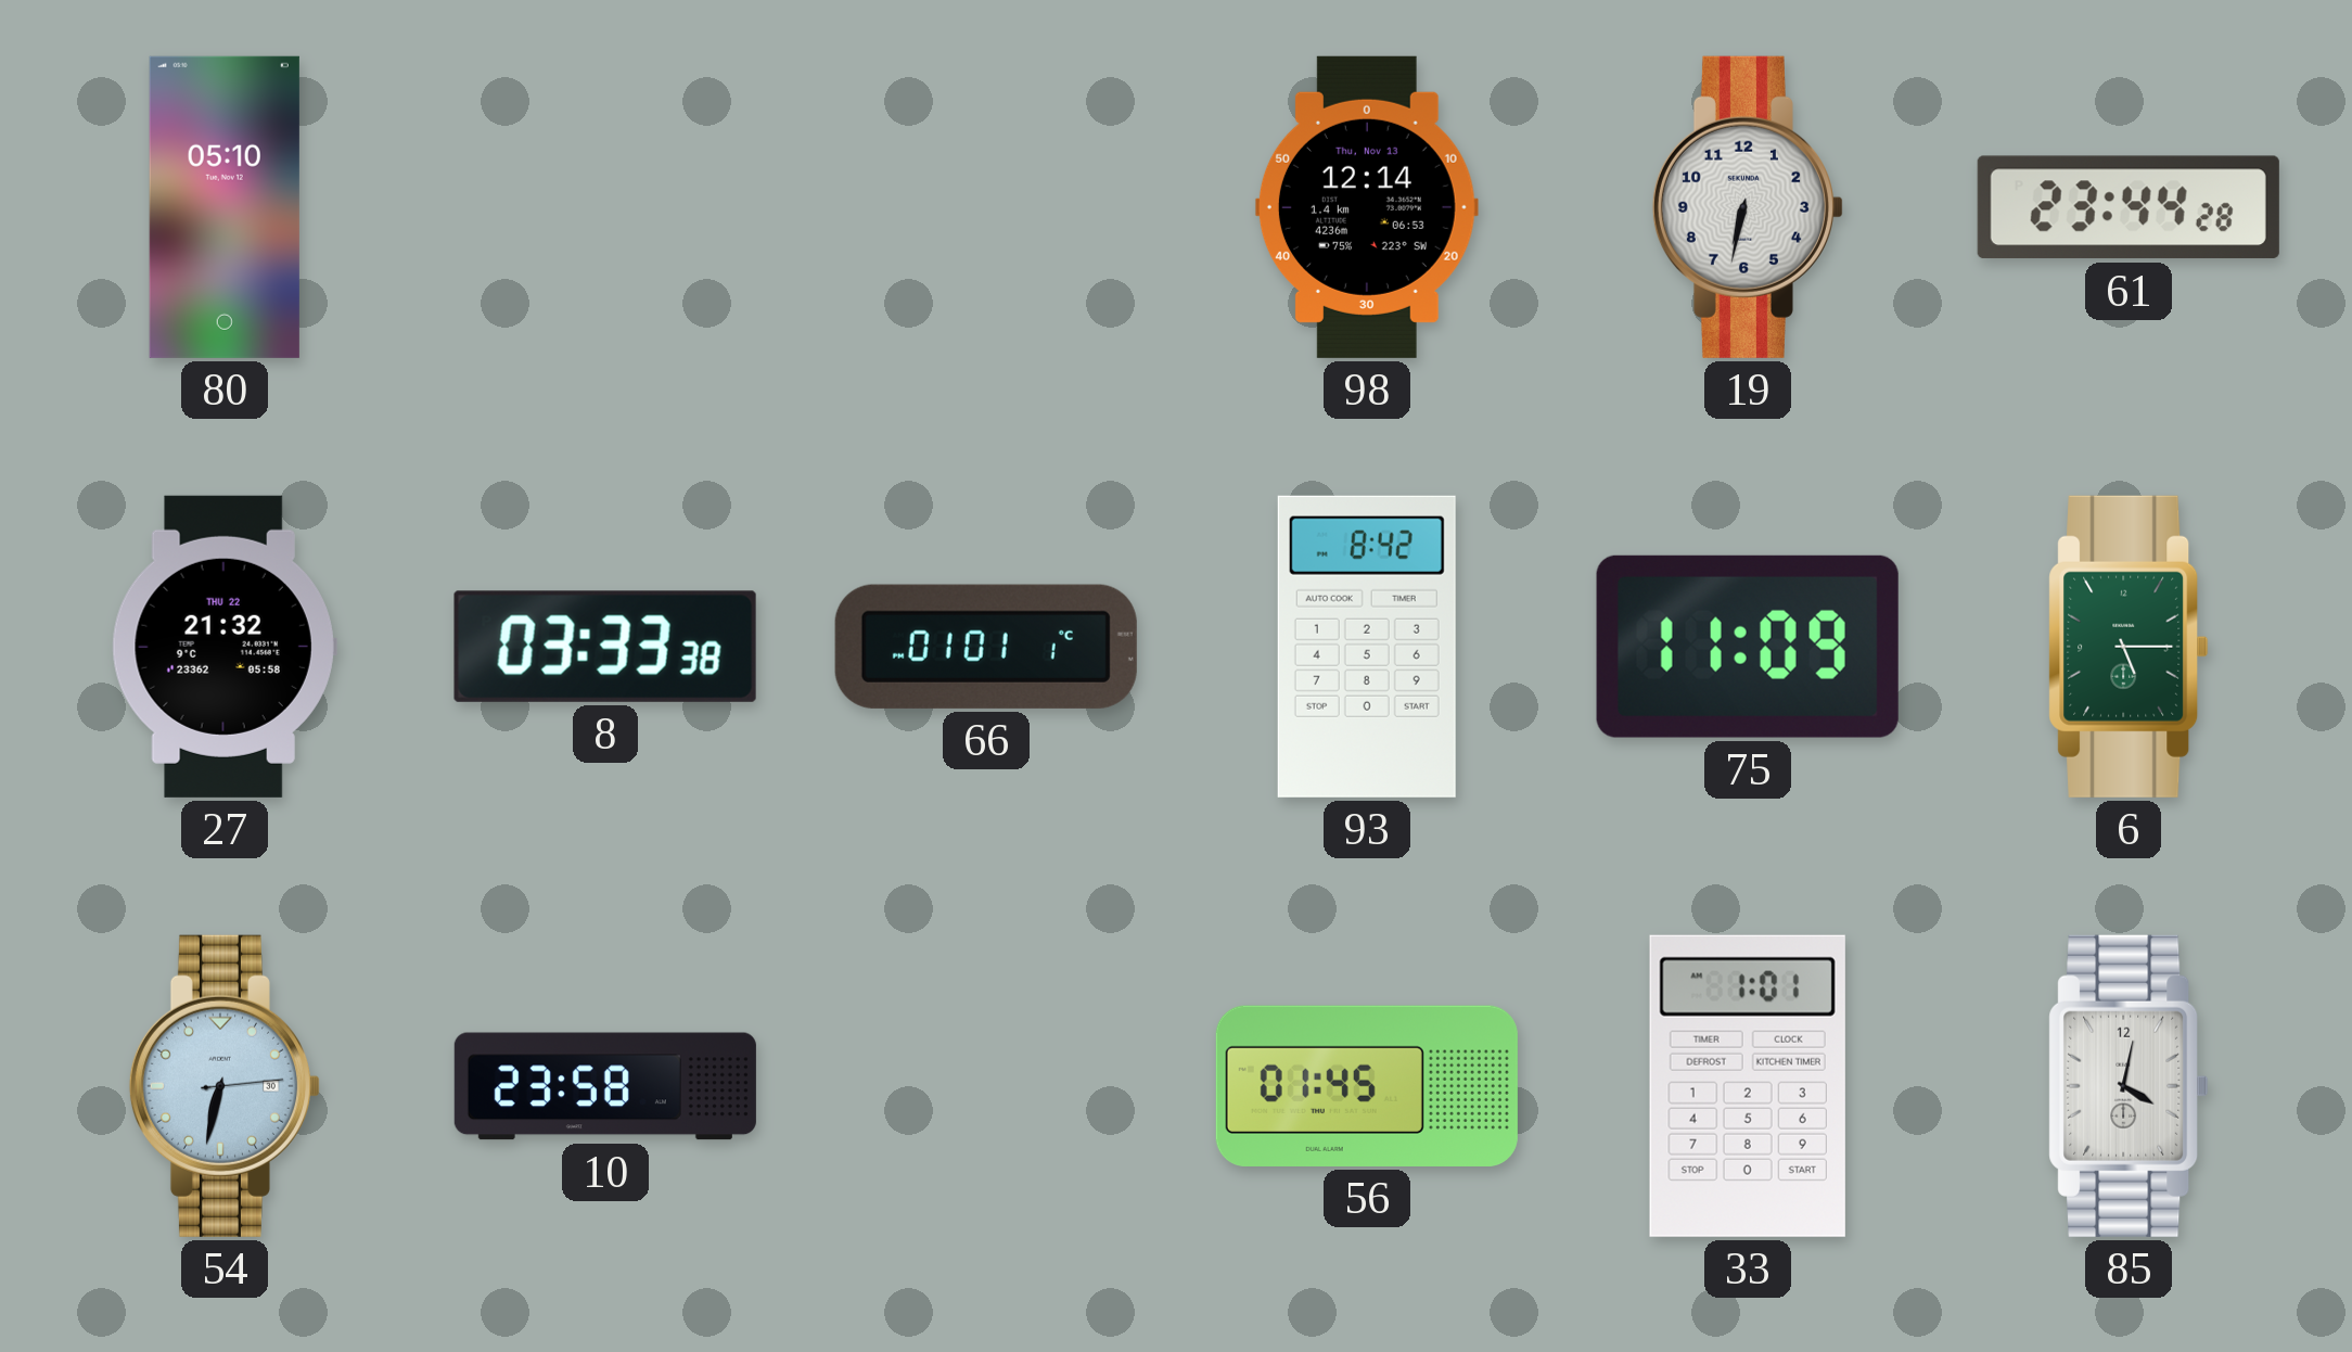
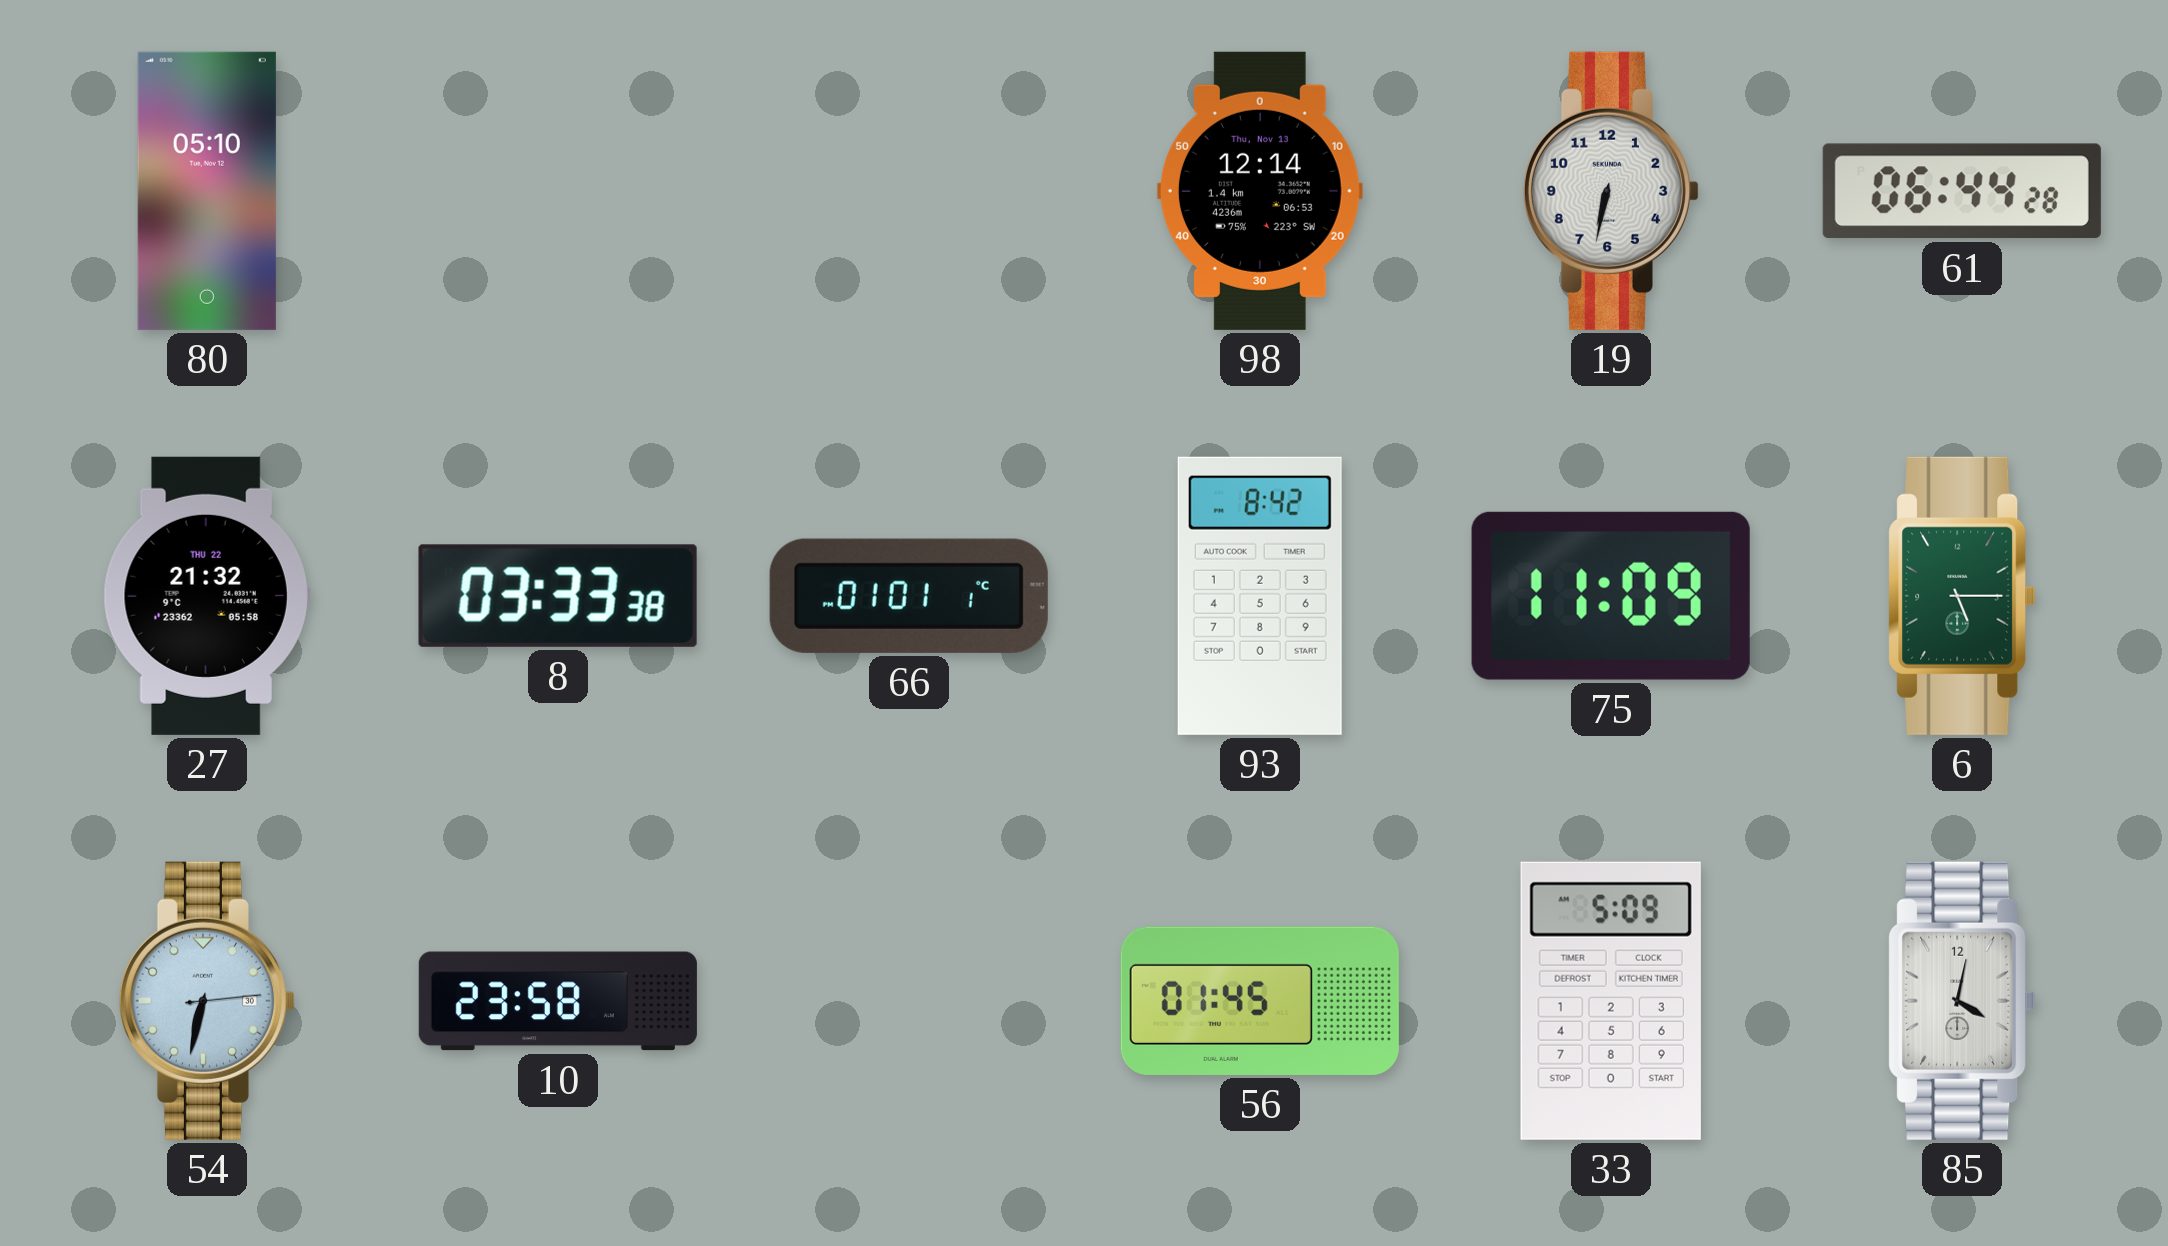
61: 23:44 -> 06:44 (1962, 191)
33: 1:01 -> 5:09 (1611, 1001)
